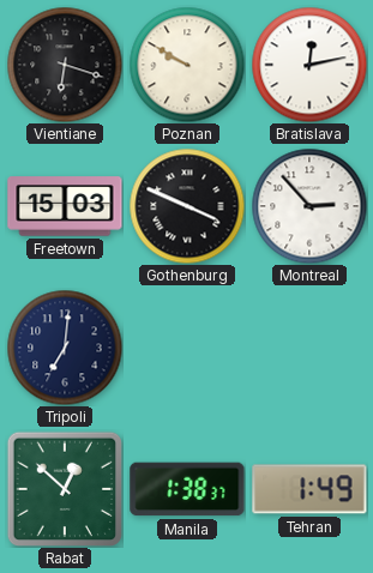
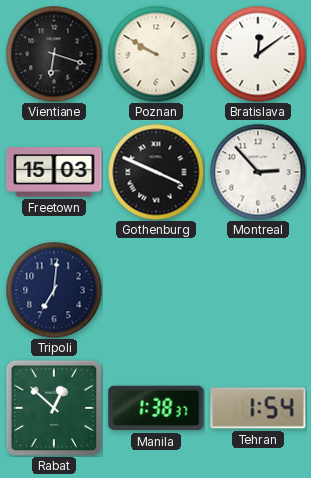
Bratislava: 12:13 -> 12:09 (258, 54)
Tehran: 1:49 -> 1:54 (258, 408)
